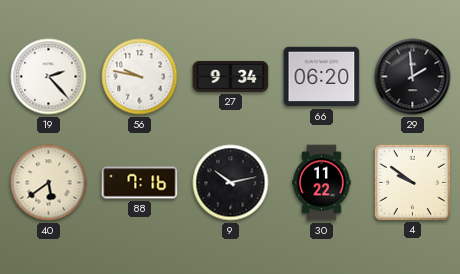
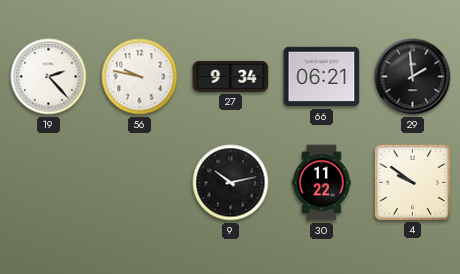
66: 06:20 -> 06:21 (322, 77)
40: 5:39 -> none (49, 183)
88: 7:16 -> none (140, 183)
